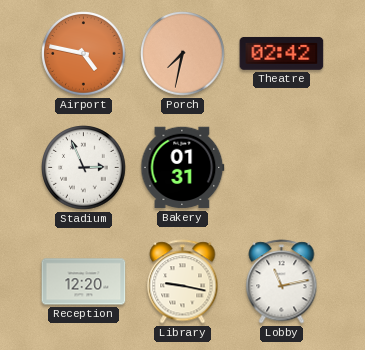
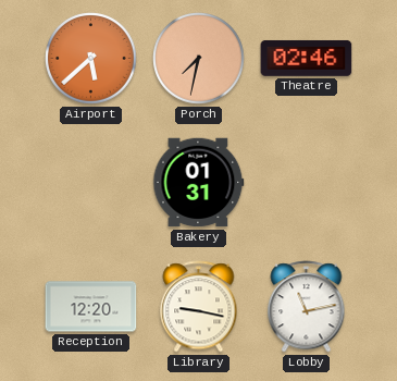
Airport: 4:47 -> 5:38 (91, 59)
Theatre: 02:42 -> 02:46 (307, 58)
Stadium: 2:56 -> none (84, 168)
